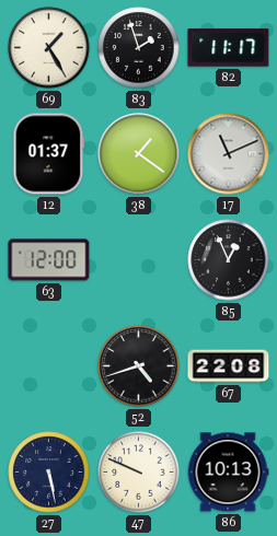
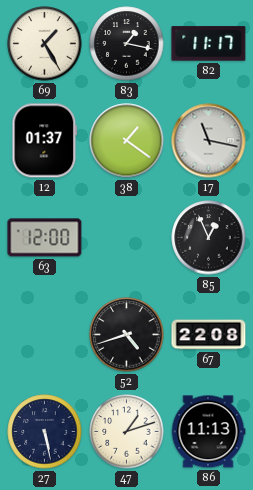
83: 1:57 -> 1:17 (127, 44)
17: 11:11 -> 11:17 (209, 141)
47: 9:49 -> 1:12 (127, 432)
86: 10:13 -> 11:13 (208, 432)
